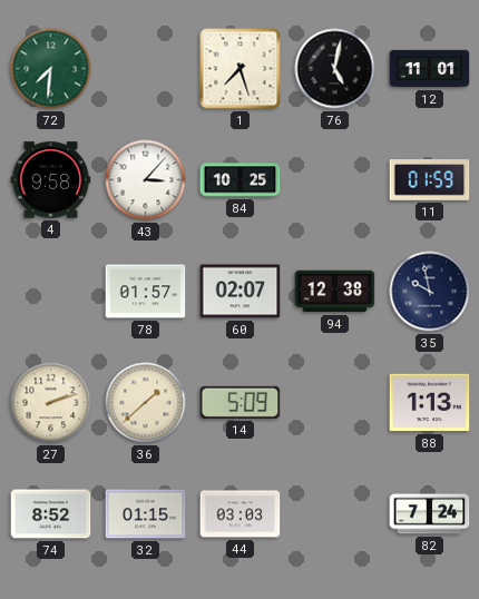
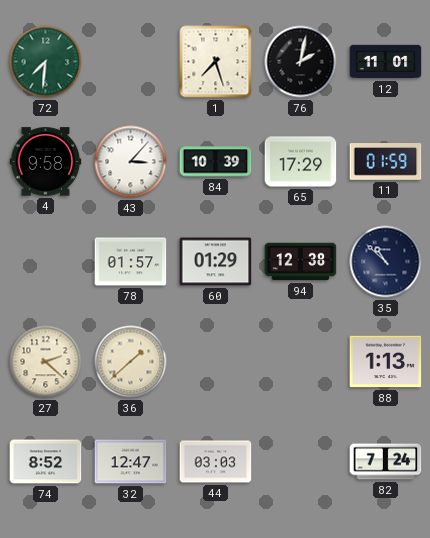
76: 5:02 -> 2:02 (301, 62)
84: 10:25 -> 10:39 (216, 162)
65: none -> 17:29 (301, 162)
60: 02:07 -> 01:29 (216, 262)
35: 9:58 -> 10:52 (386, 262)
27: 2:12 -> 2:22 (46, 362)
14: 5:09 -> none (241, 402)
32: 01:15 -> 12:47 (131, 462)
